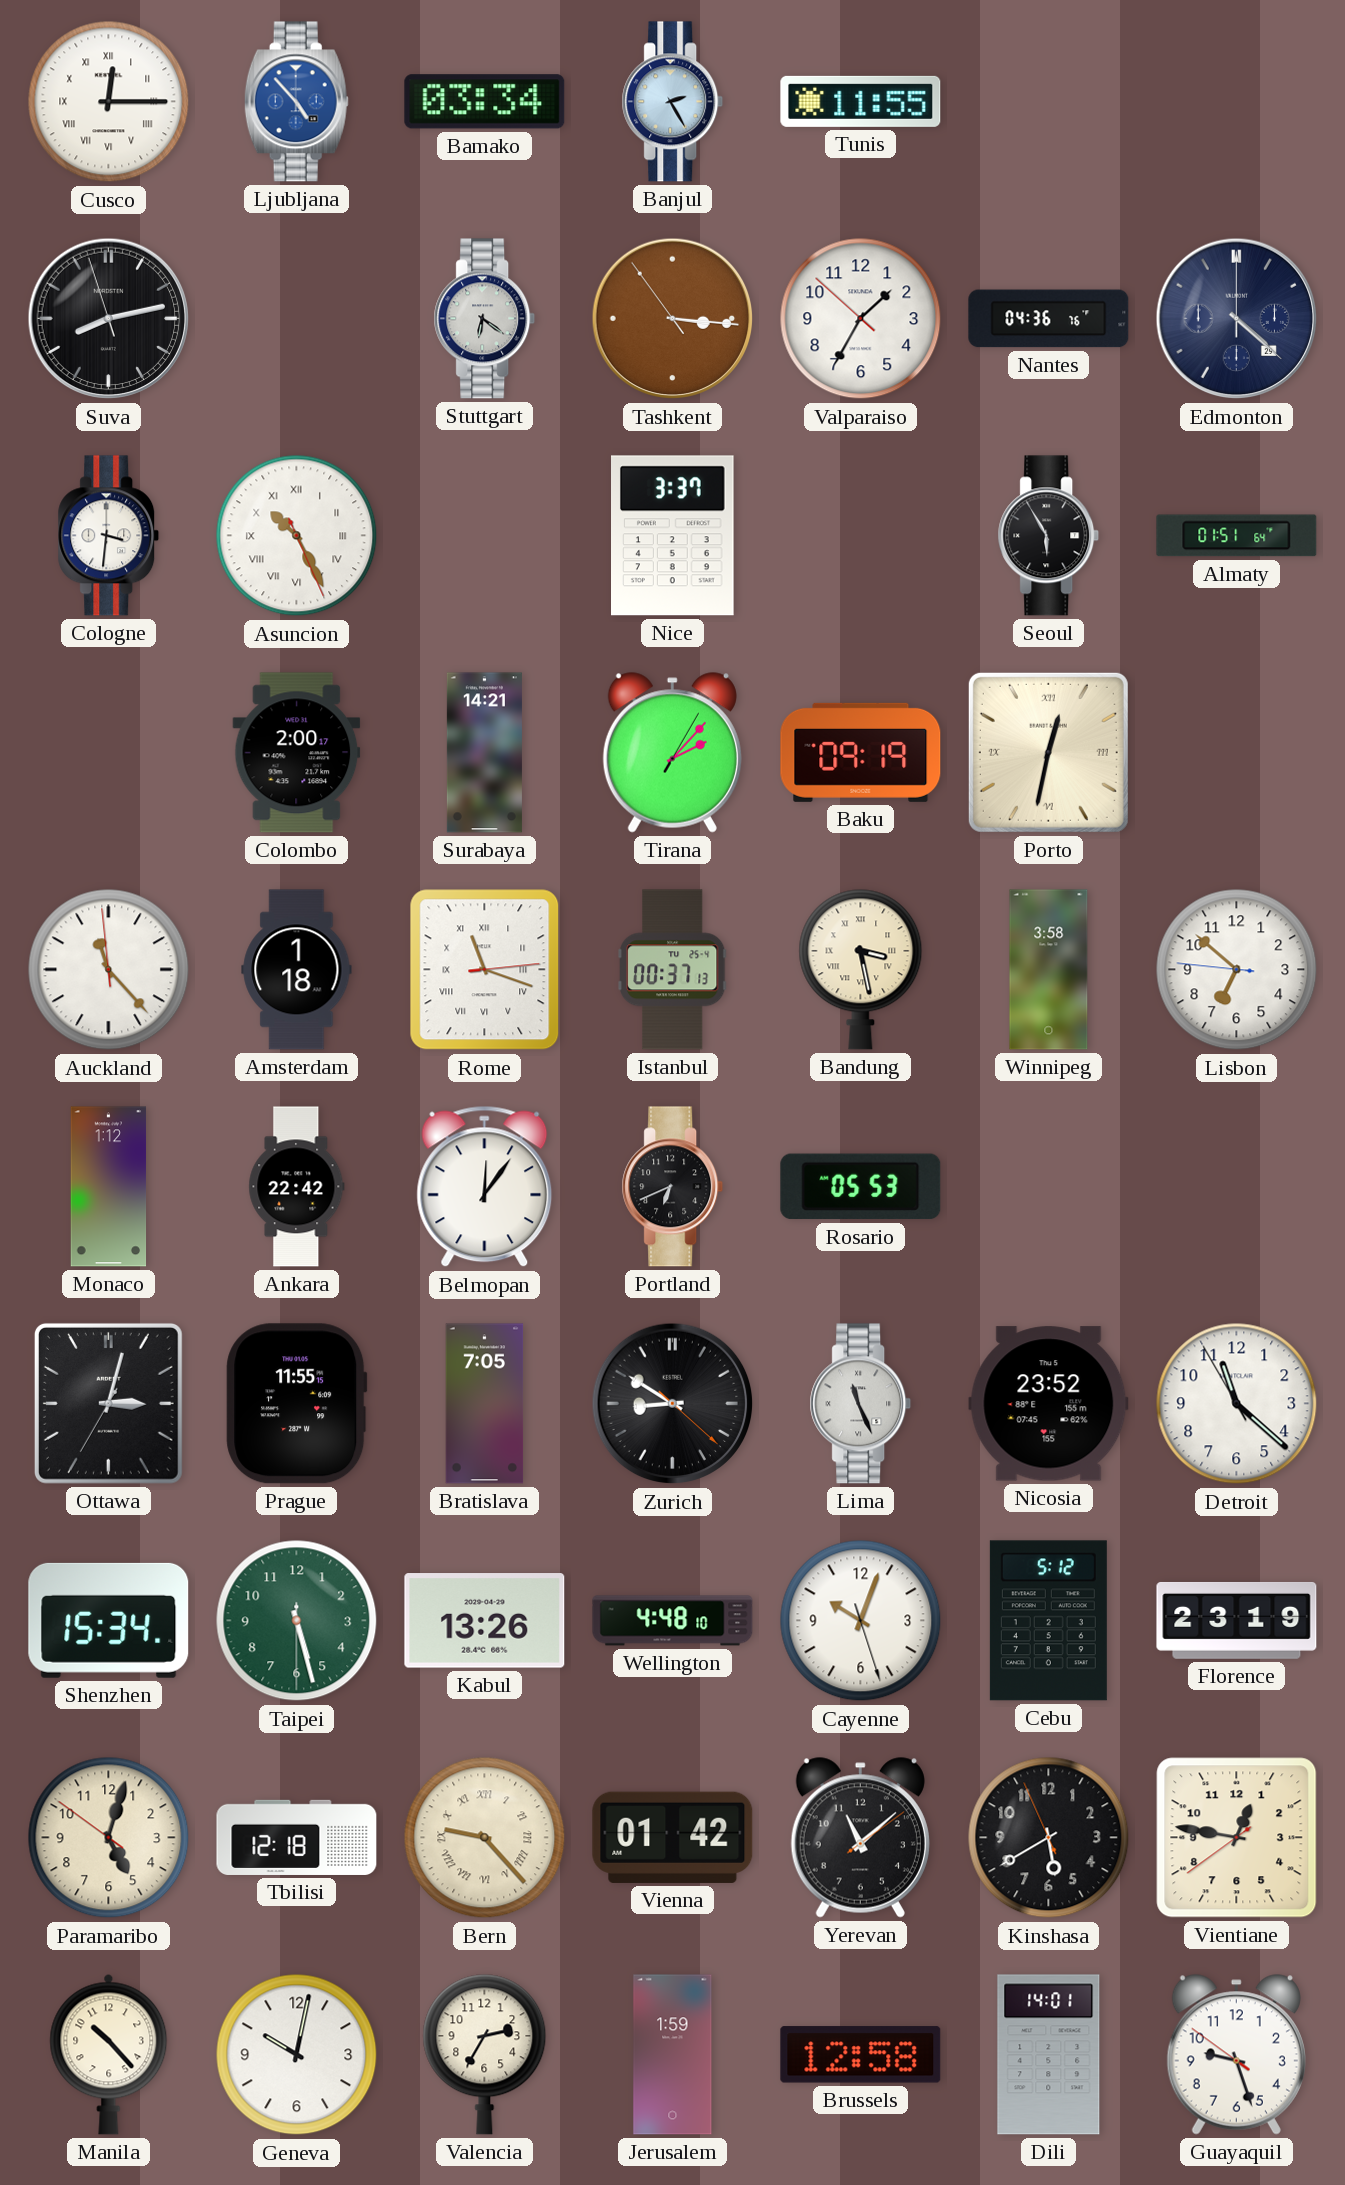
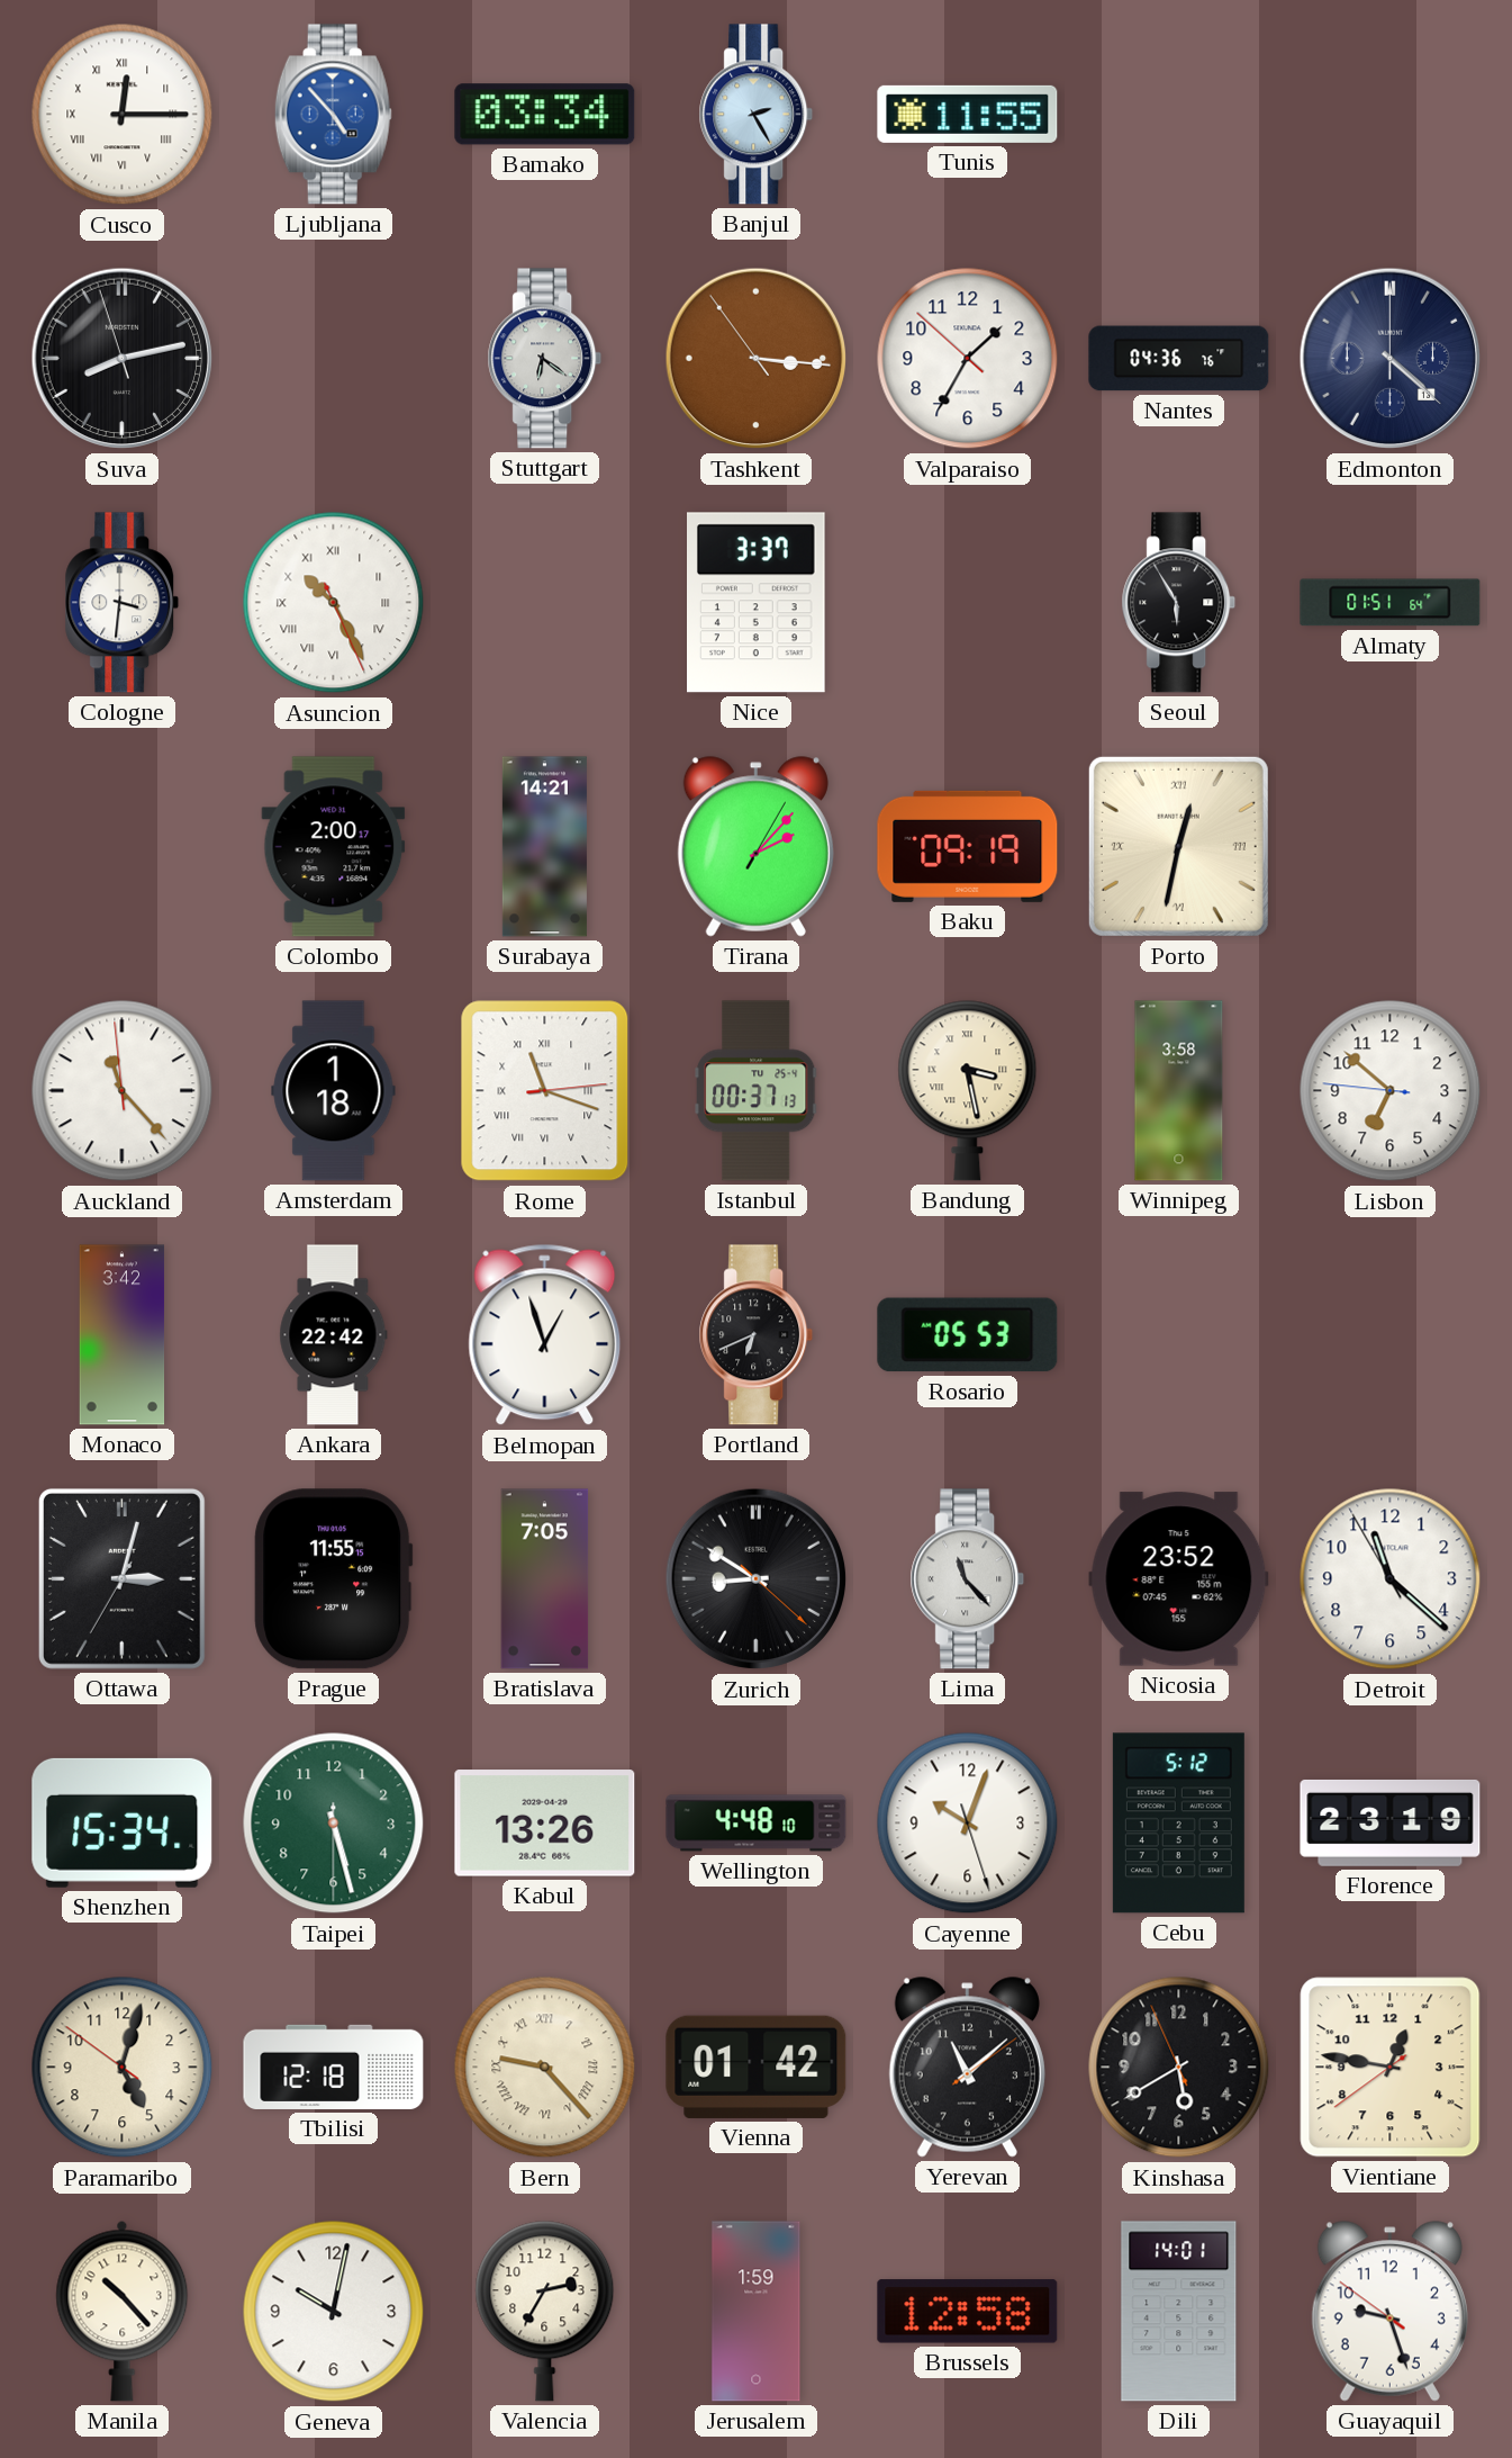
Edmonton date: 29 -> 13 (1391, 359)
Monaco: 1:12 -> 3:42 (123, 1335)
Belmopan: 12:06 -> 12:57 (545, 1335)
Lima: 11:26 -> 11:23 (968, 1579)
